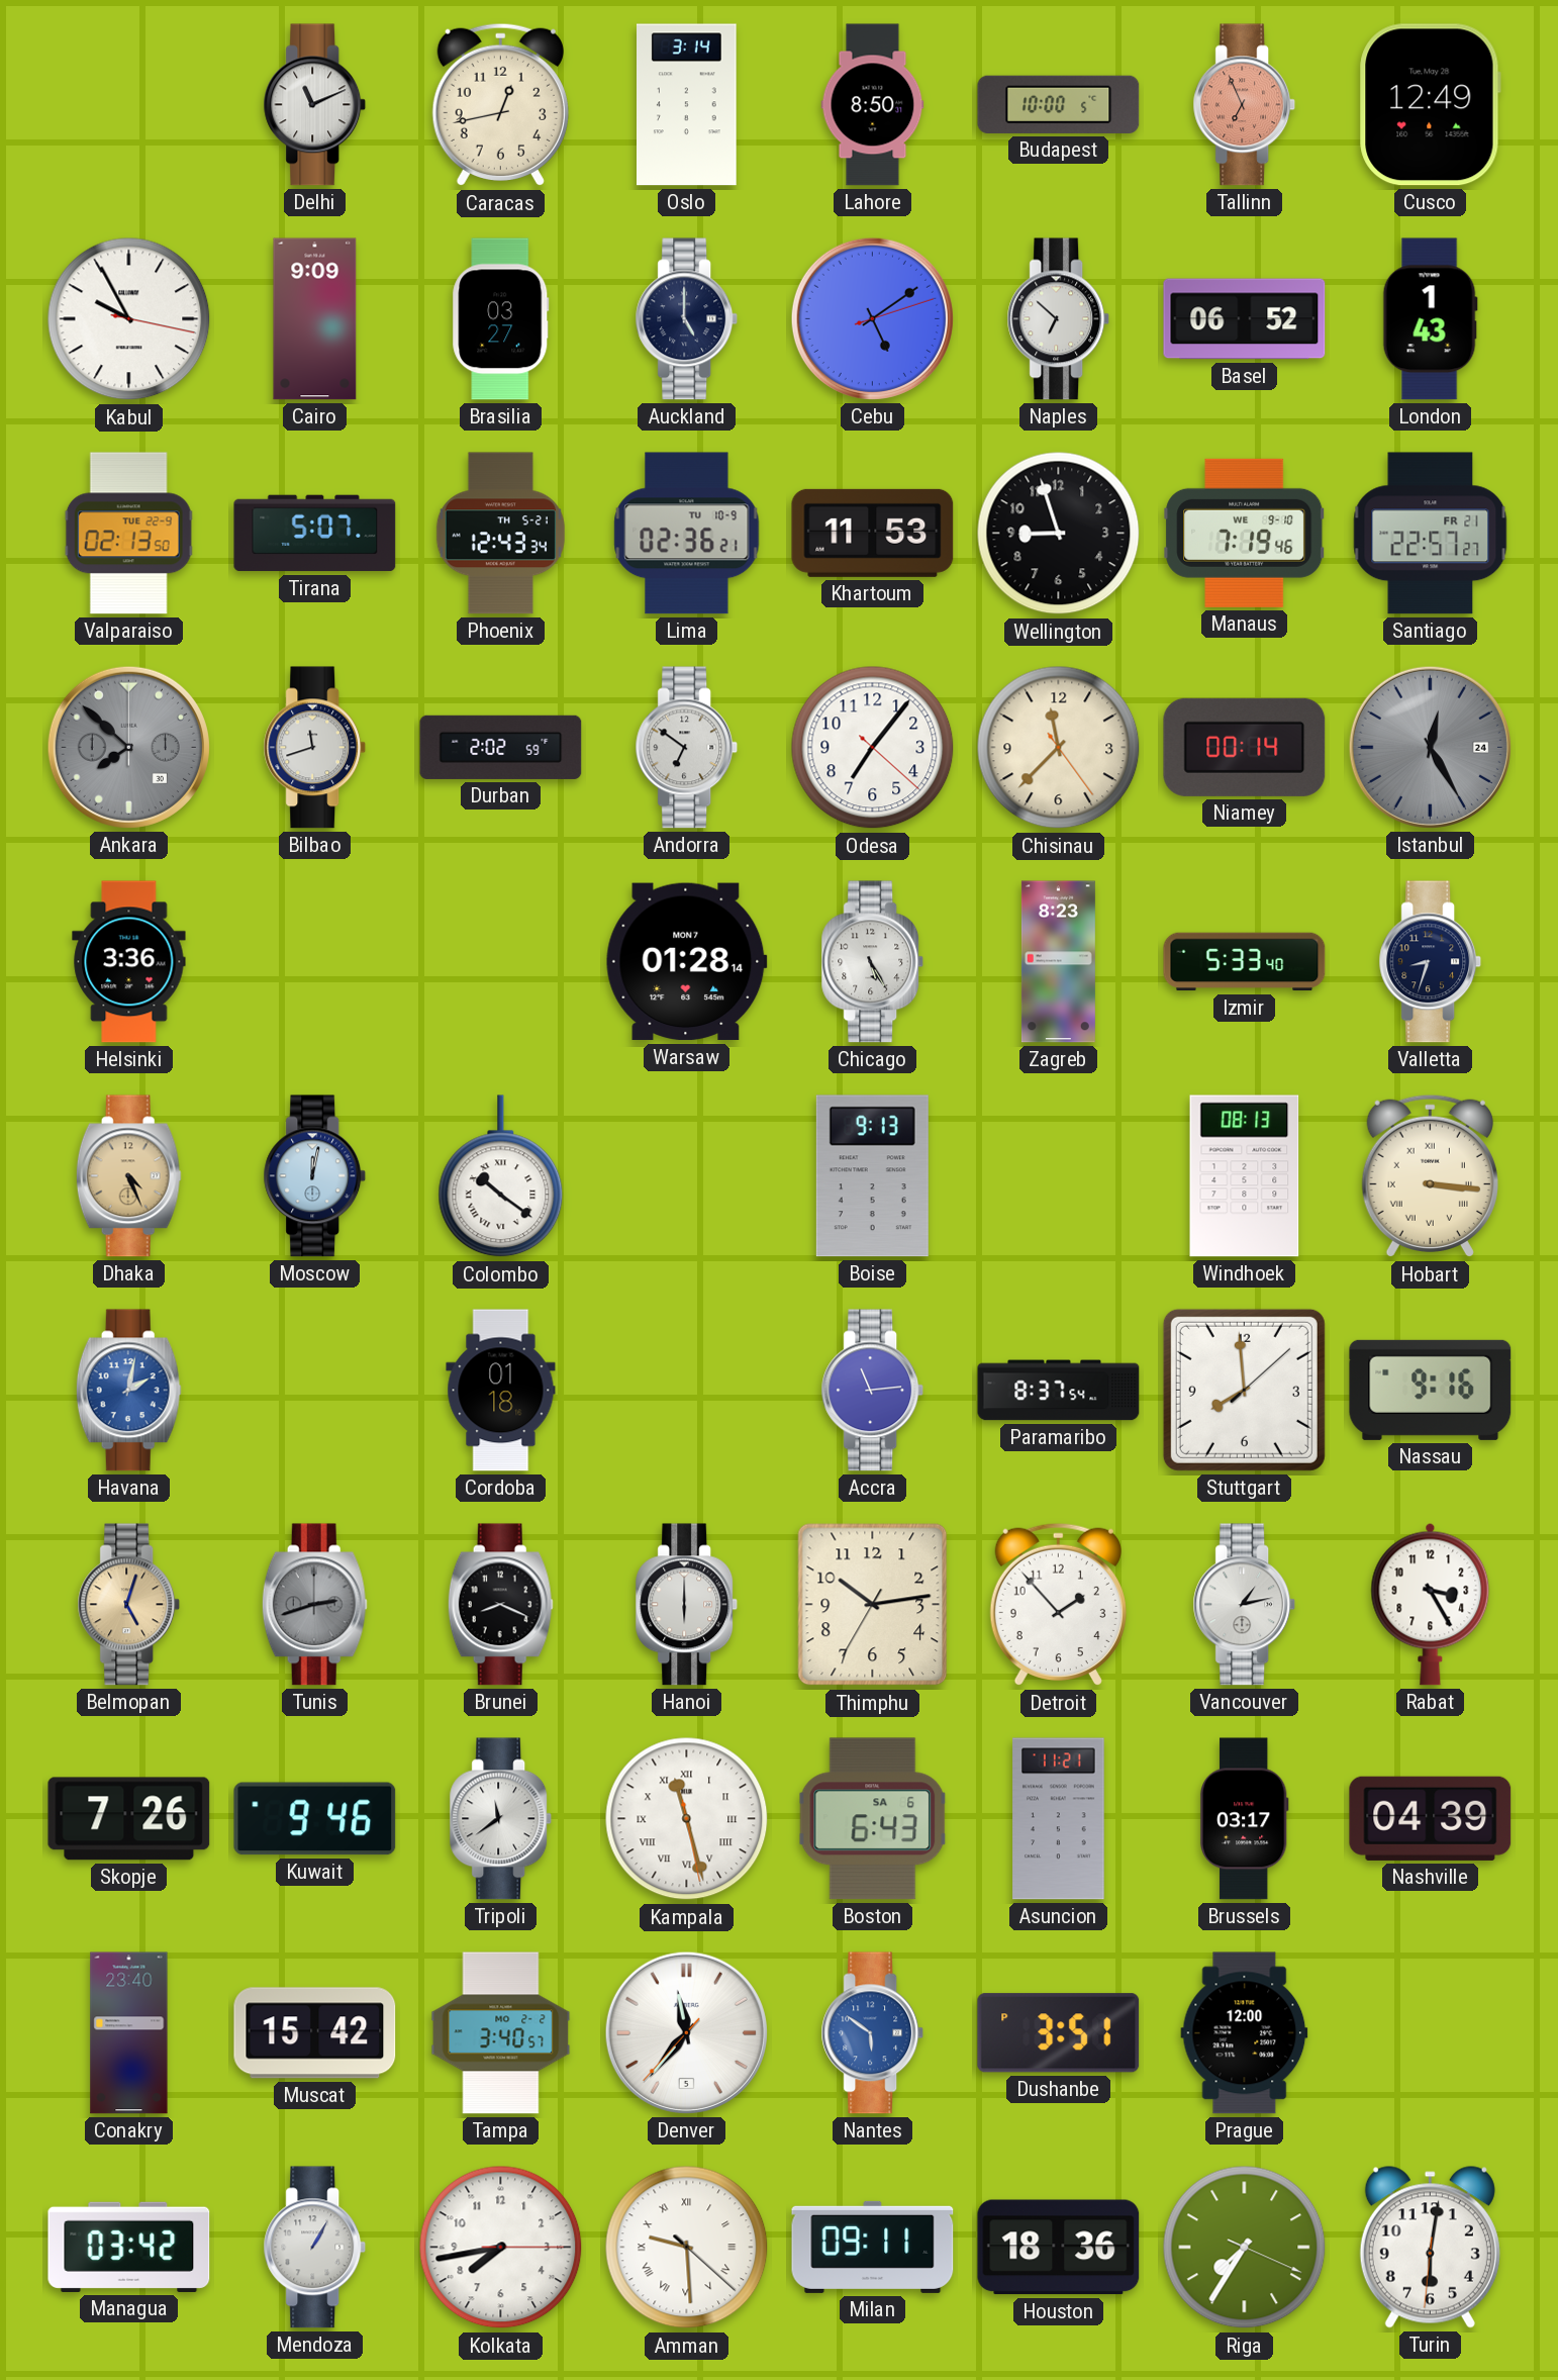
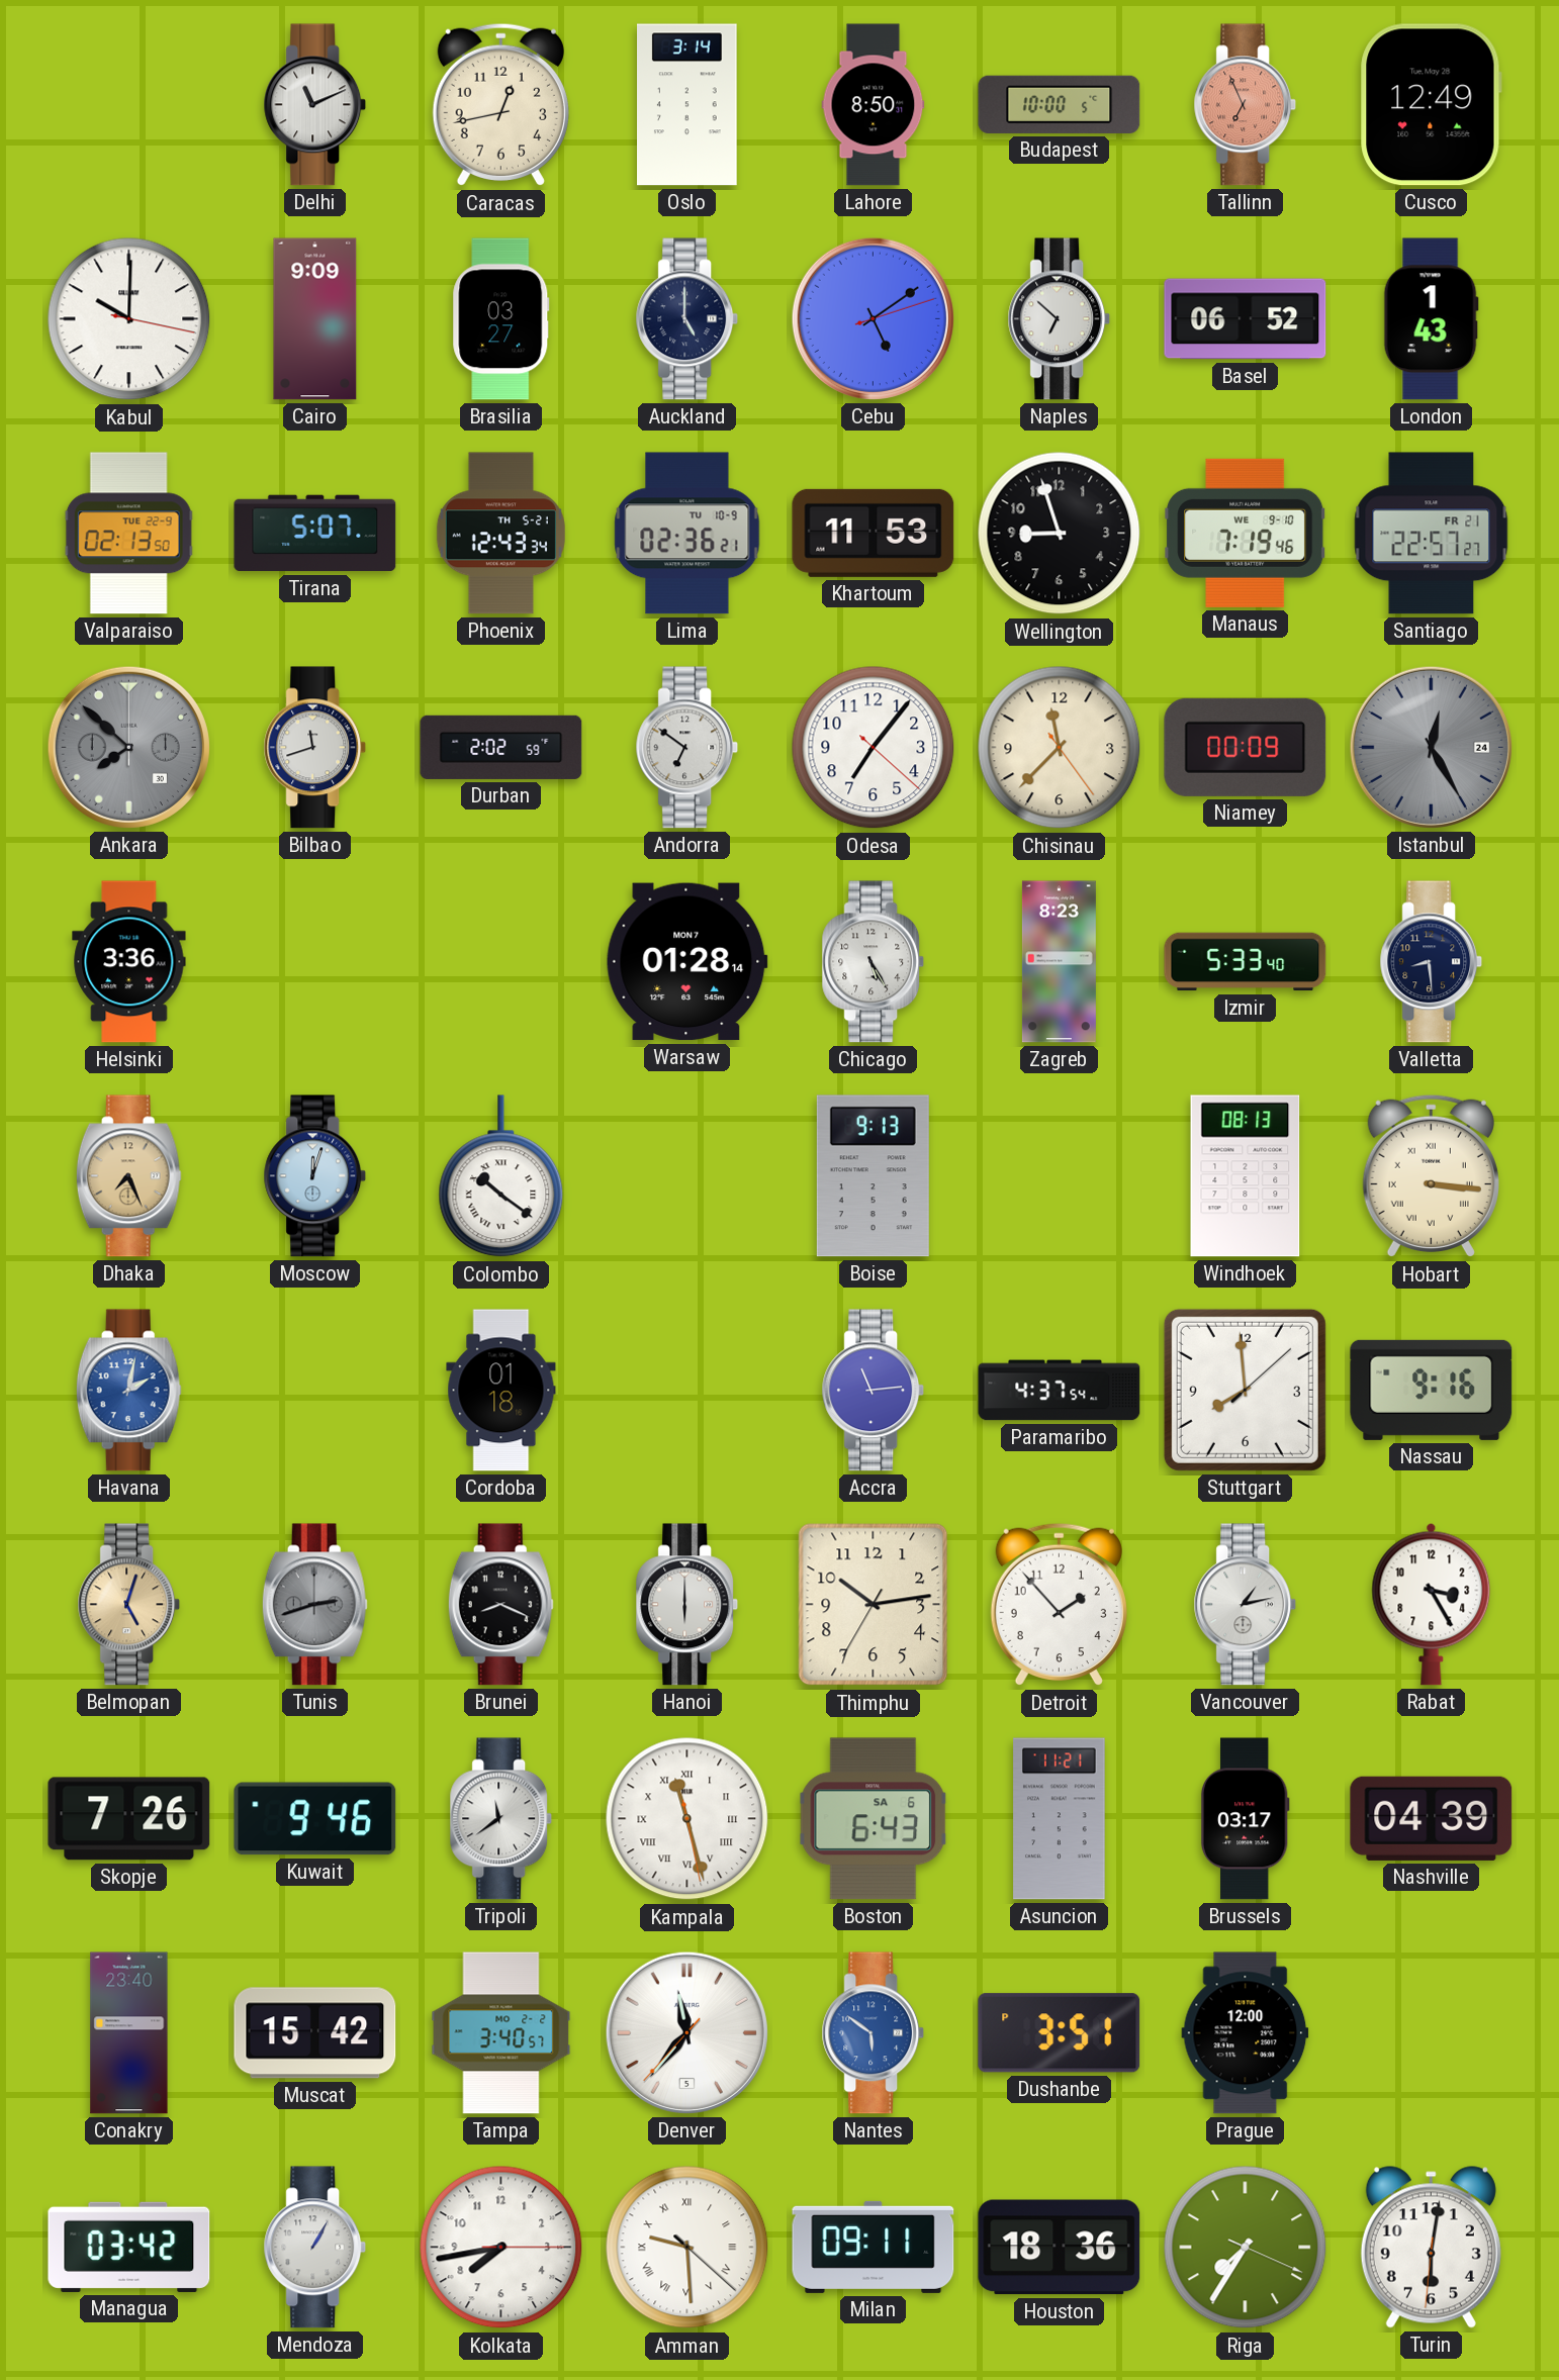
Kabul: 9:55 -> 10:00 (129, 319)
Niamey: 00:14 -> 00:09 (1246, 747)
Valletta: 8:33 -> 8:29 (1432, 962)
Dhaka: 4:26 -> 7:26 (128, 1176)
Moscow: 12:02 -> 12:03 (315, 1176)
Paramaribo: 8:37 -> 4:37 (1060, 1391)
